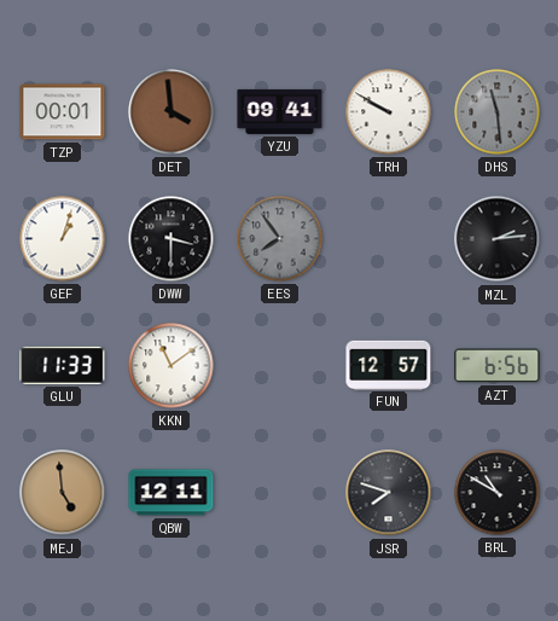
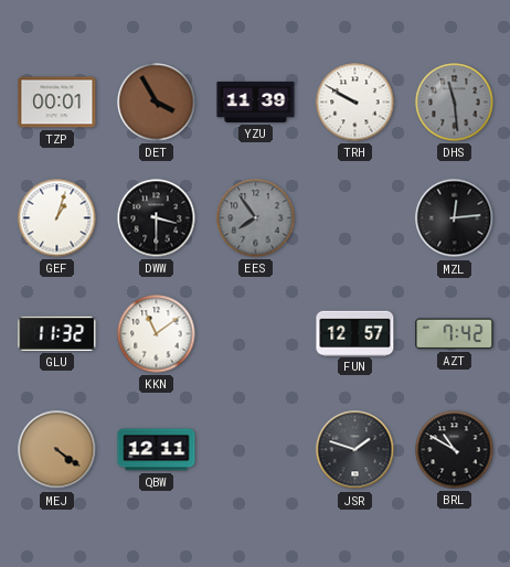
DET: 3:59 -> 3:55 (157, 103)
YZU: 09:41 -> 11:39 (256, 101)
MZL: 2:14 -> 12:14 (455, 218)
GLU: 11:33 -> 11:32 (57, 333)
AZT: 6:56 -> 7:42 (455, 334)
MEJ: 4:59 -> 4:21 (57, 450)
JSR: 7:48 -> 1:48 (355, 450)
